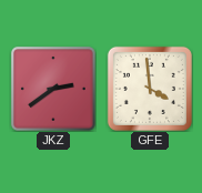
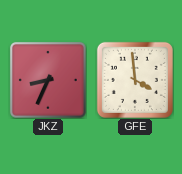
JKZ: 2:39 -> 8:34 (48, 80)
